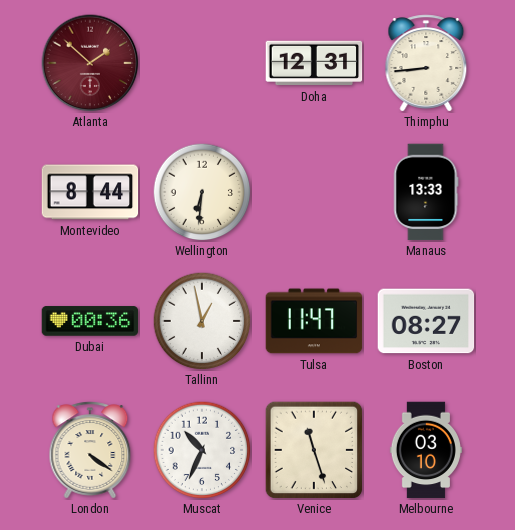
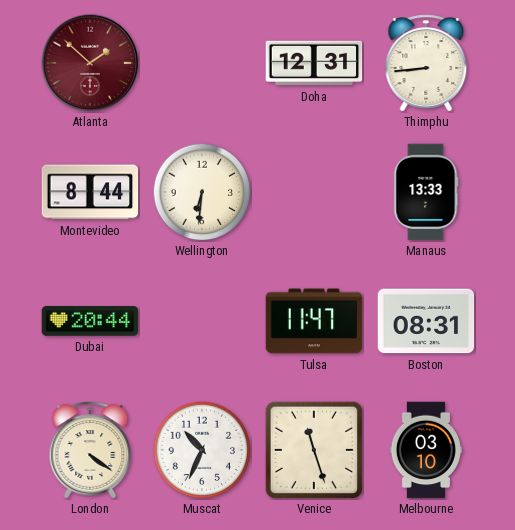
Dubai: 00:36 -> 20:44 (90, 321)
Tallinn: 12:58 -> none (202, 321)
Boston: 08:27 -> 08:31 (426, 321)
